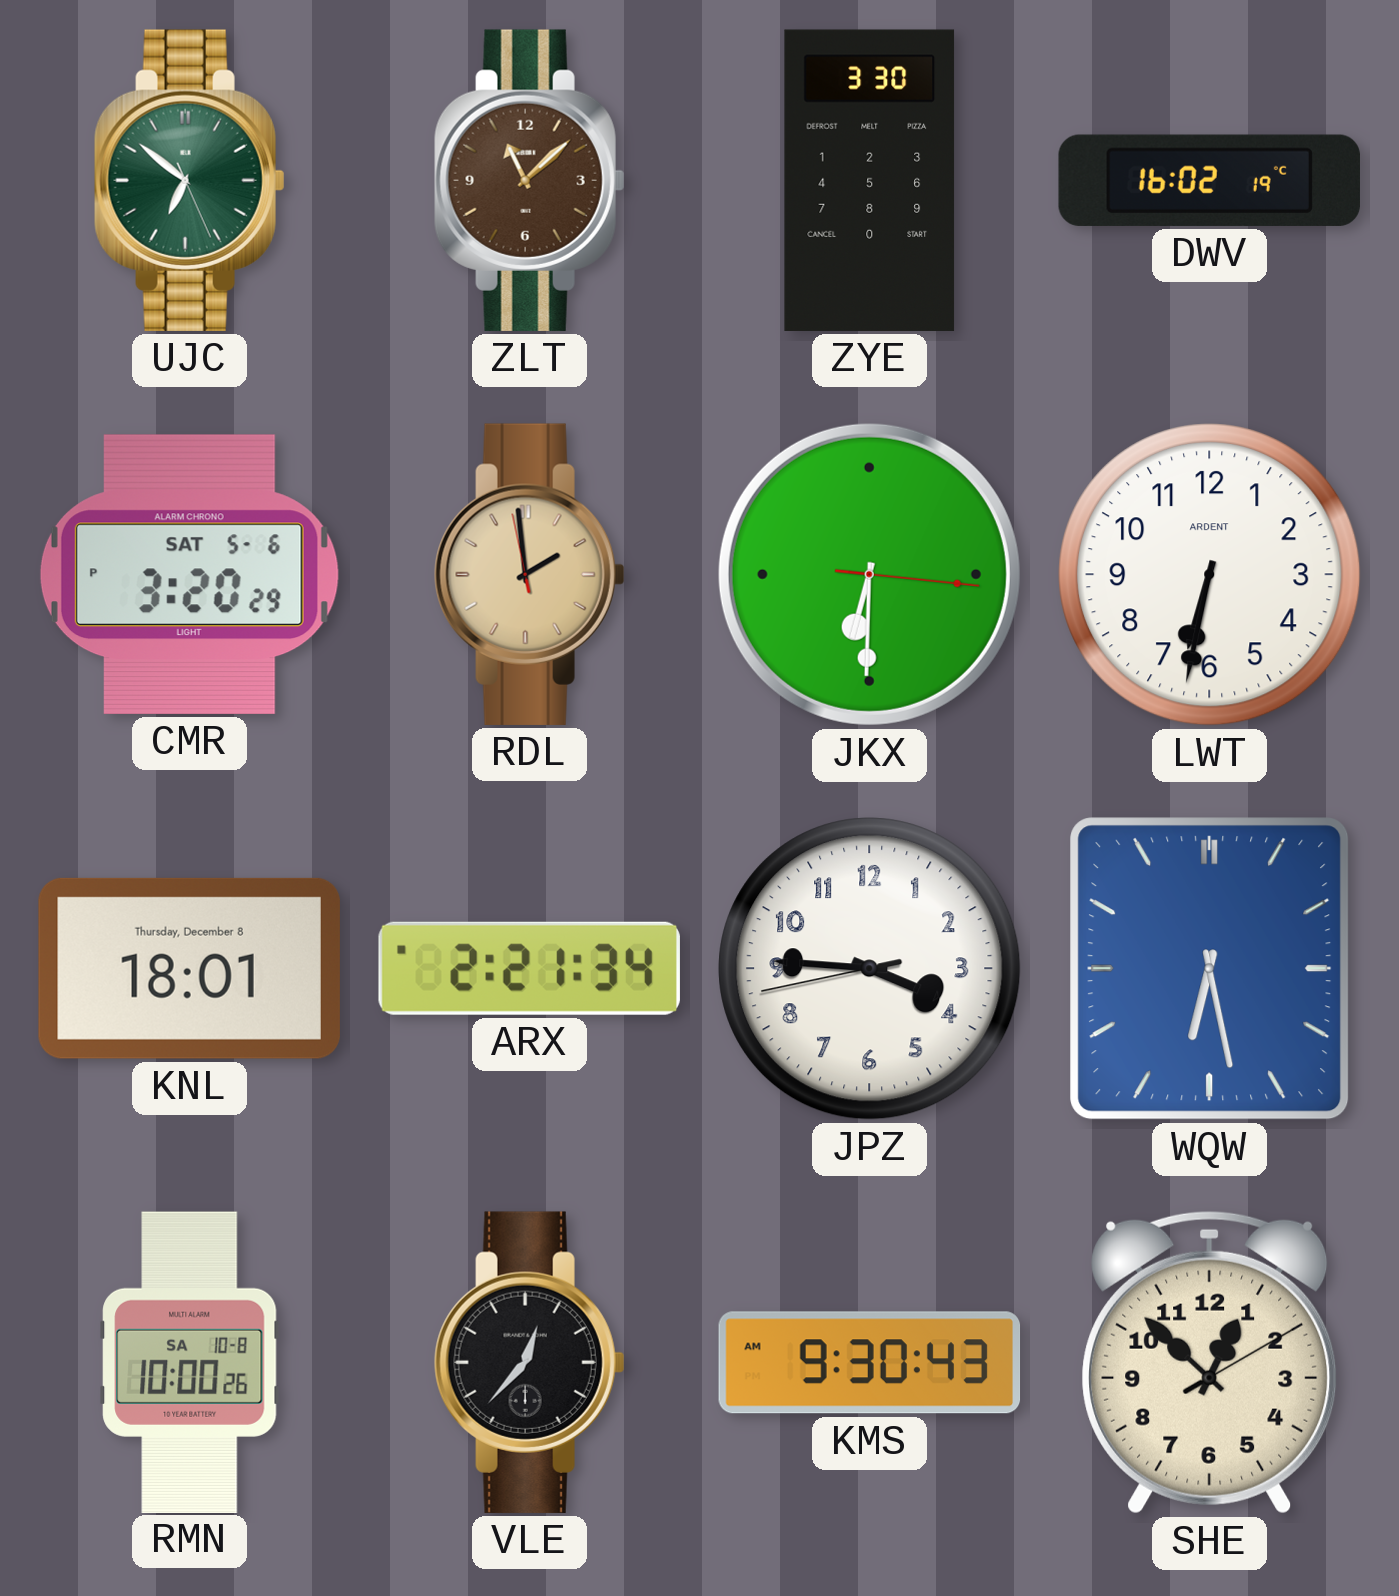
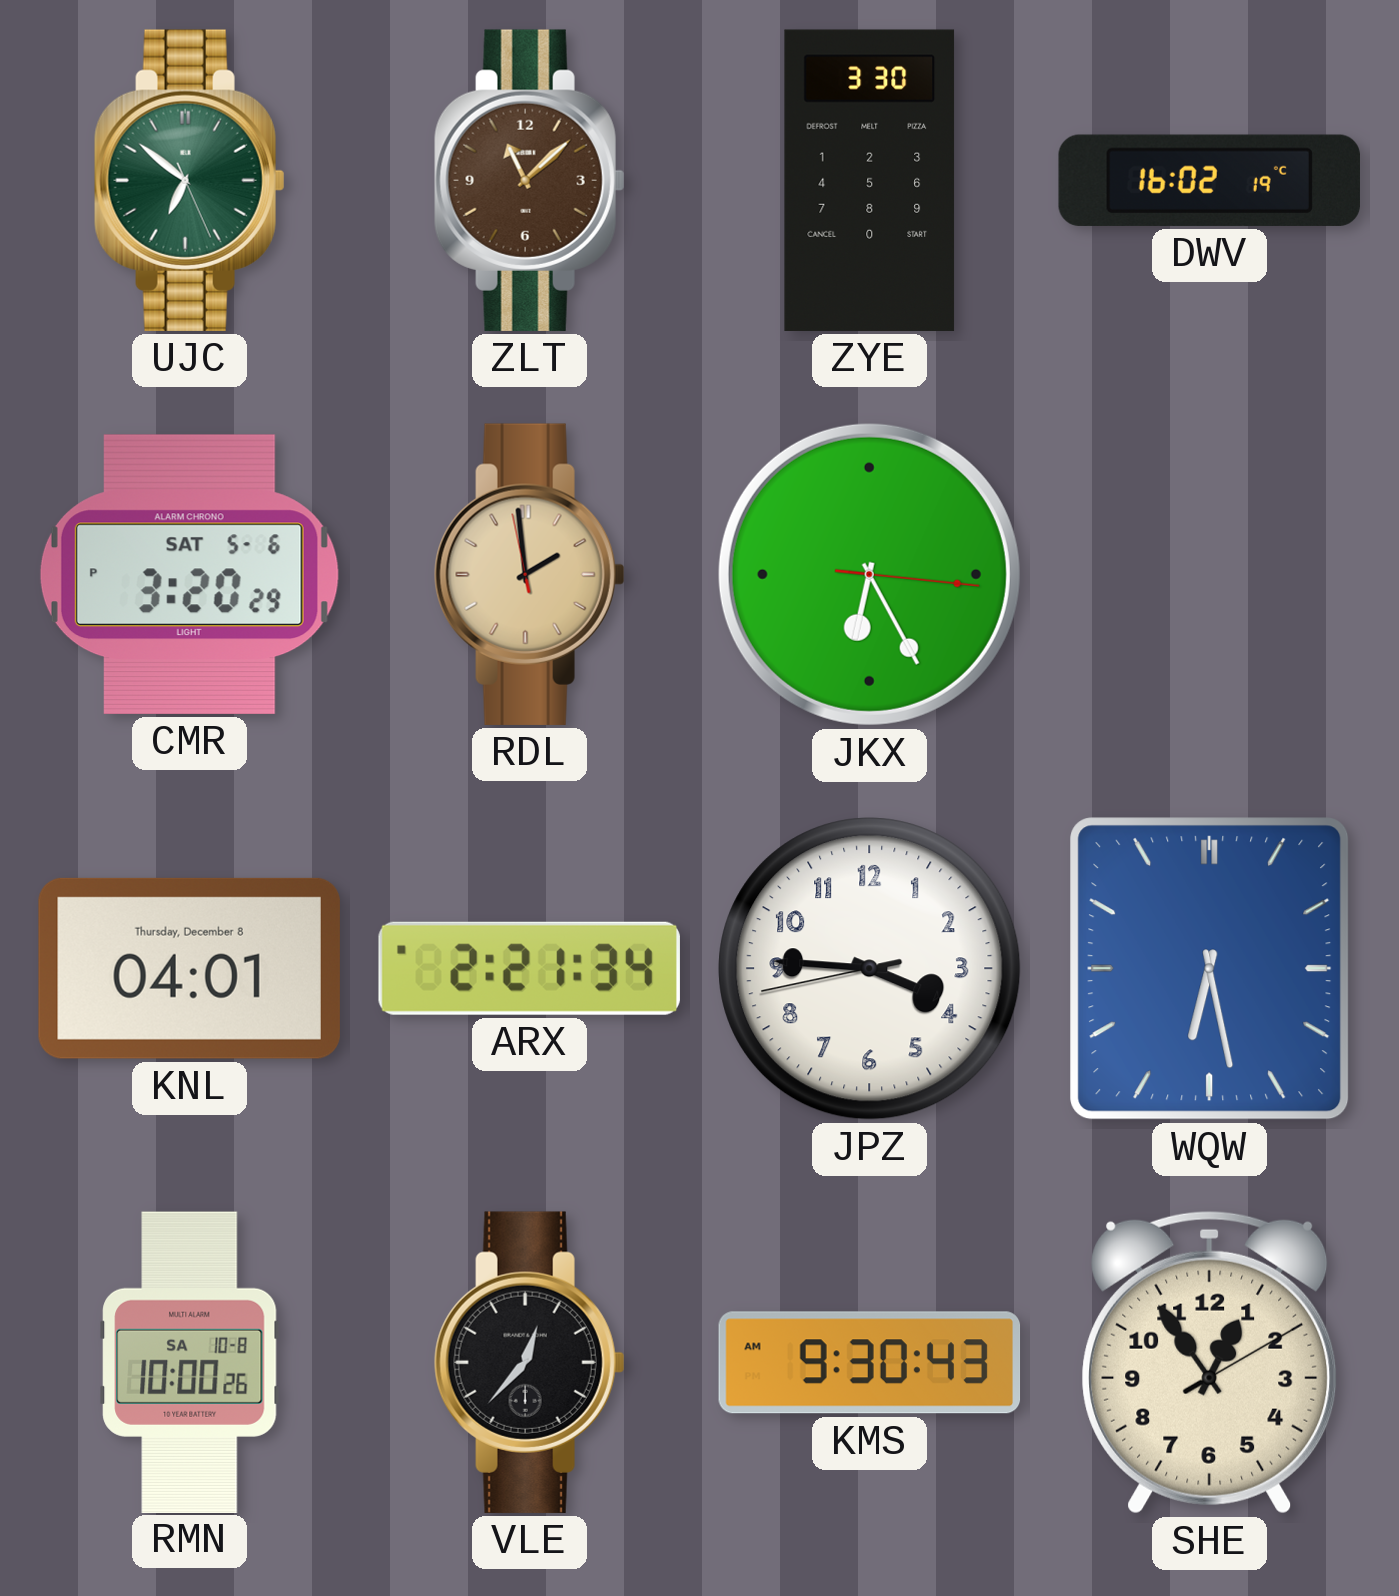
JKX: 6:30 -> 6:25 (869, 574)
LWT: 6:32 -> none (1210, 575)
KNL: 18:01 -> 04:01 (189, 968)
SHE: 12:52 -> 12:54 (1210, 1362)
